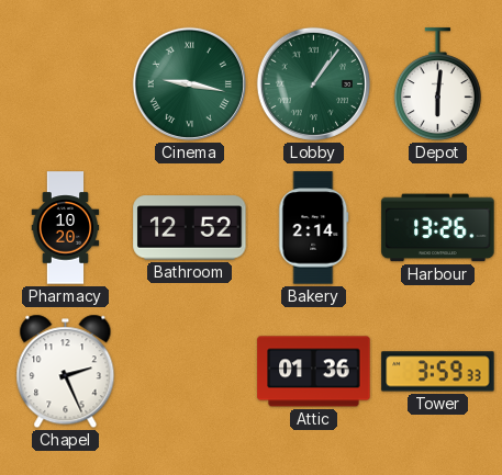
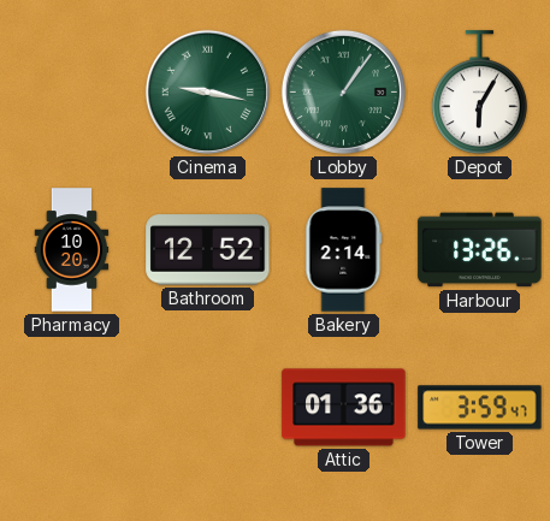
Depot: 6:01 -> 6:05 (479, 93)
Chapel: 2:26 -> none (66, 372)
Tower: 3:59:33 -> 3:59:47 (480, 408)
